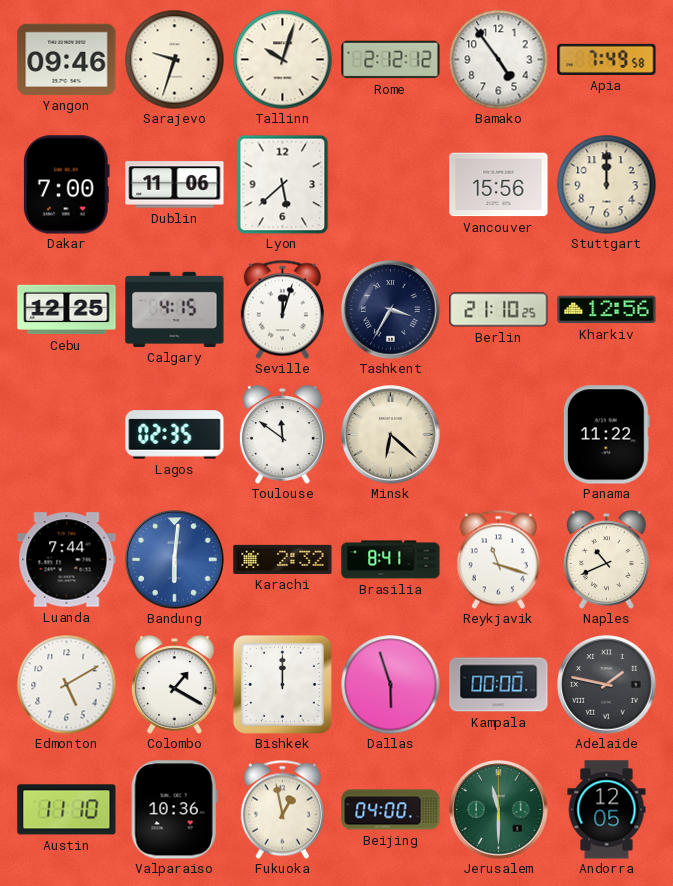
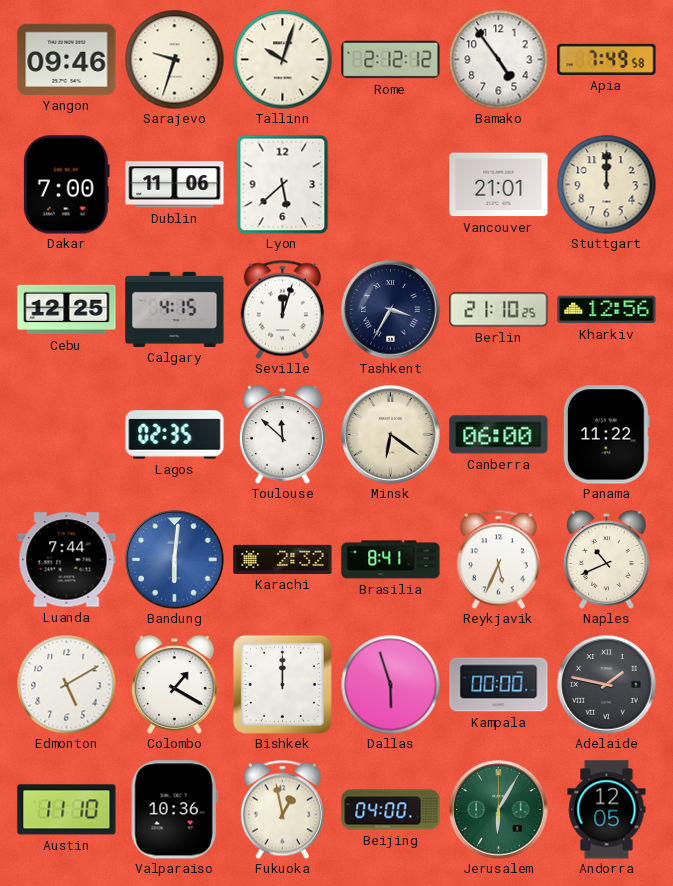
Vancouver: 15:56 -> 21:01 (499, 185)
Toulouse: 11:51 -> 11:52 (282, 435)
Minsk: 6:22 -> 6:21 (391, 435)
Canberra: none -> 06:00 (499, 435)
Reykjavik: 11:18 -> 5:34 (498, 559)
Jerusalem: 11:30 -> 6:05 (499, 810)
